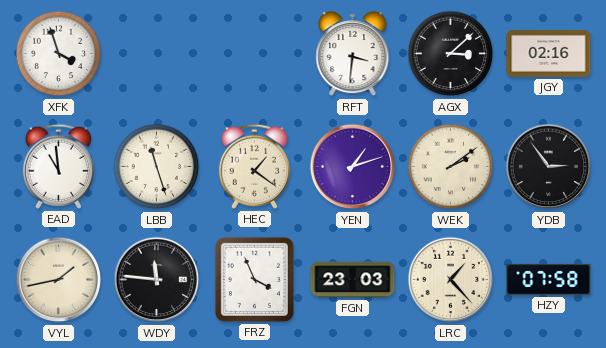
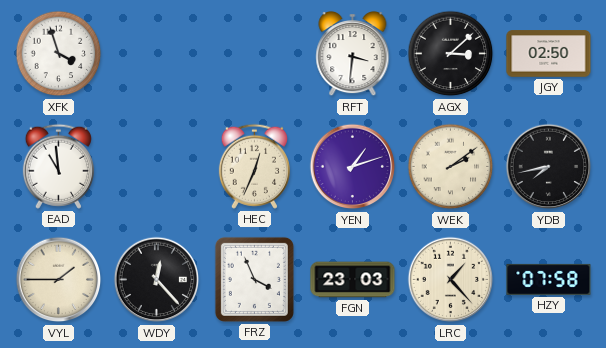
JGY: 02:16 -> 02:50 (549, 54)
LBB: 11:27 -> none (157, 167)
HEC: 1:21 -> 12:34 (254, 166)
YDB: 2:54 -> 7:43 (549, 167)
VYL: 1:43 -> 1:45 (59, 280)
WDY: 11:46 -> 12:23 (157, 280)
